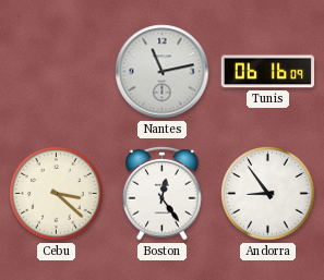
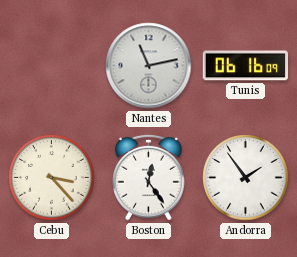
Cebu: 3:22 -> 3:23 (52, 178)
Andorra: 8:54 -> 1:54 (246, 178)
